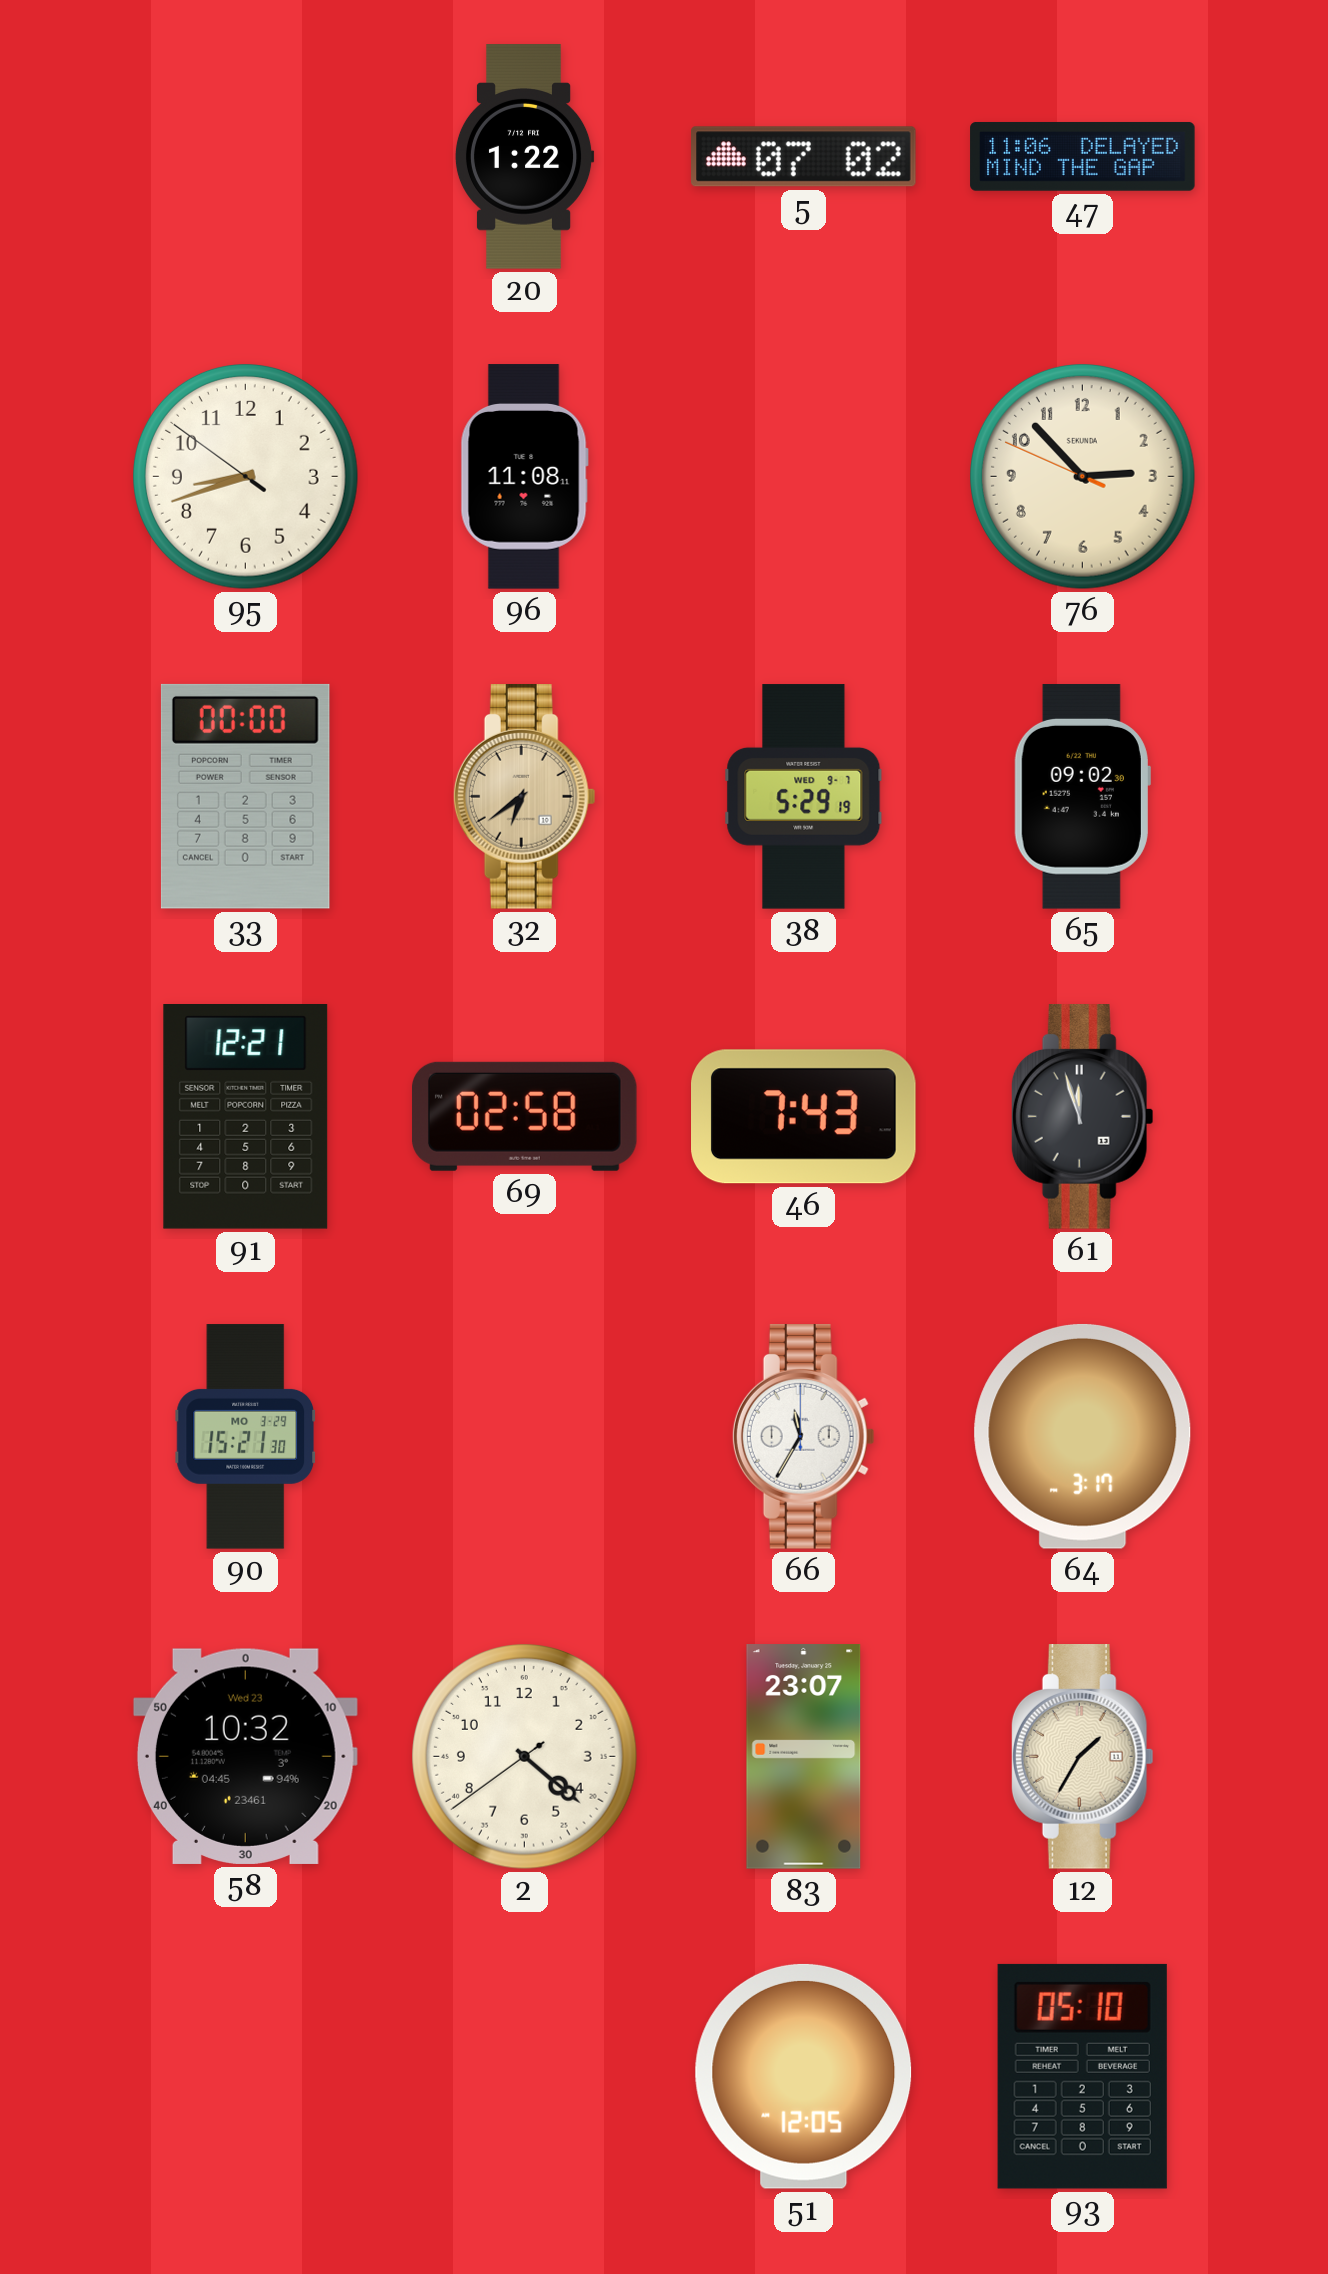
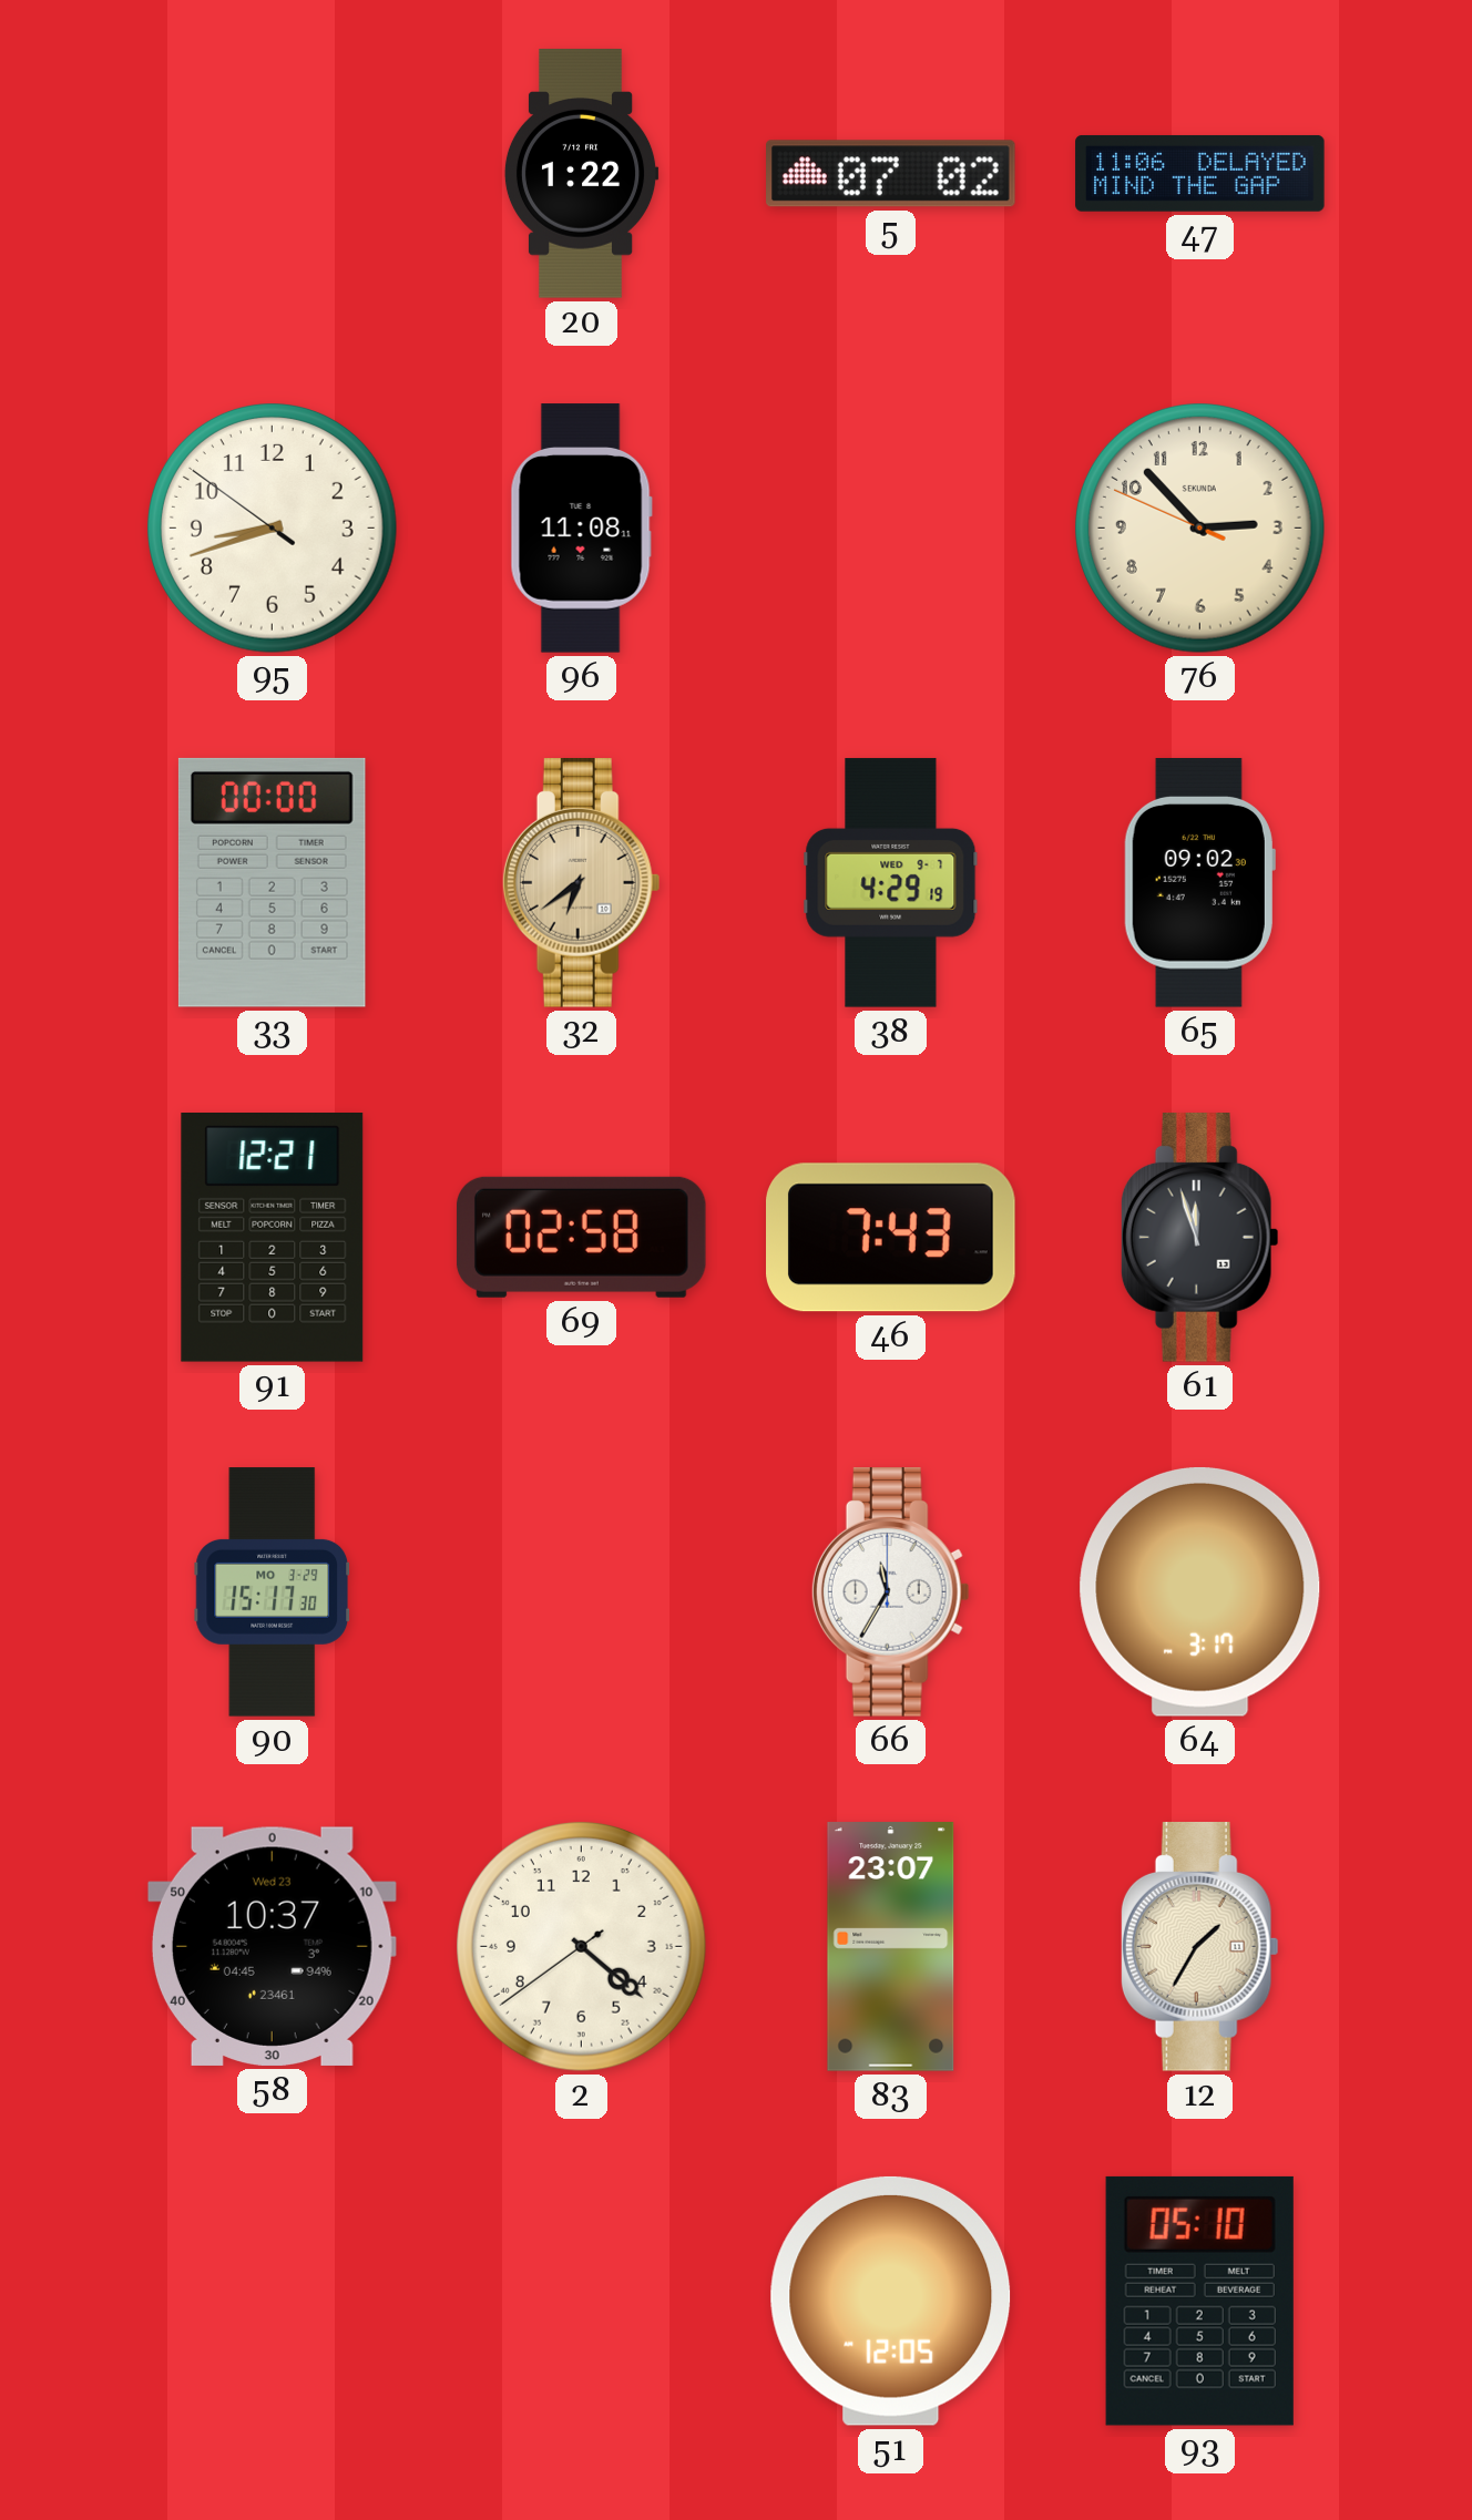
38: 5:29 -> 4:29 (891, 883)
90: 15:21 -> 15:17 (273, 1592)
58: 10:32 -> 10:37 (272, 1946)
